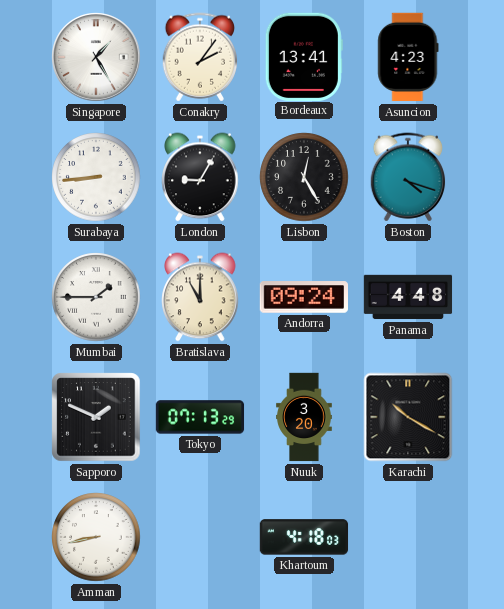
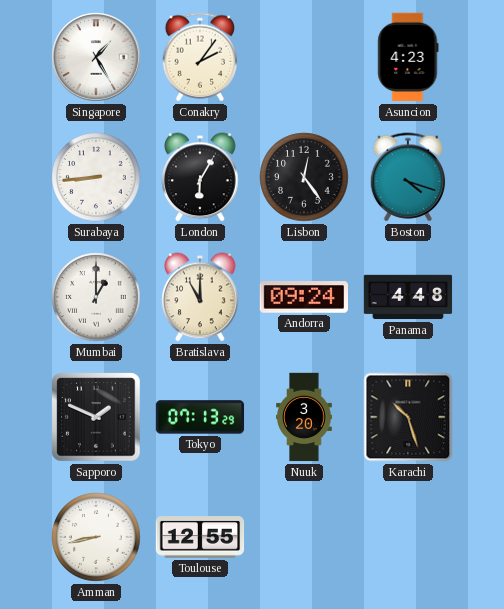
Bordeaux: 13:41 -> none (304, 56)
London: 9:05 -> 6:05 (200, 177)
Lisbon: 12:25 -> 12:24 (304, 177)
Mumbai: 1:45 -> 1:00 (96, 297)
Karachi: 10:20 -> 10:27 (408, 417)
Toulouse: none -> 12:55 (200, 538)
Khartoum: 4:18 -> none (304, 537)
